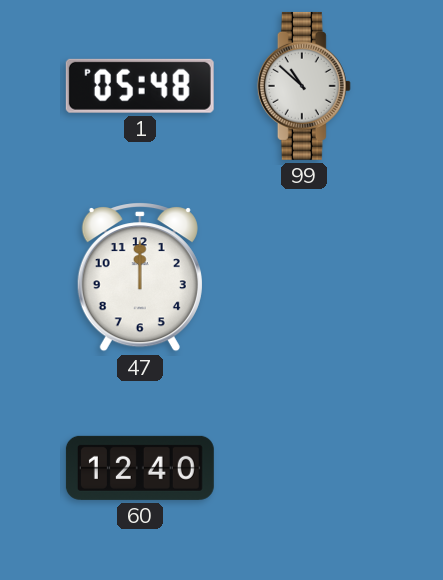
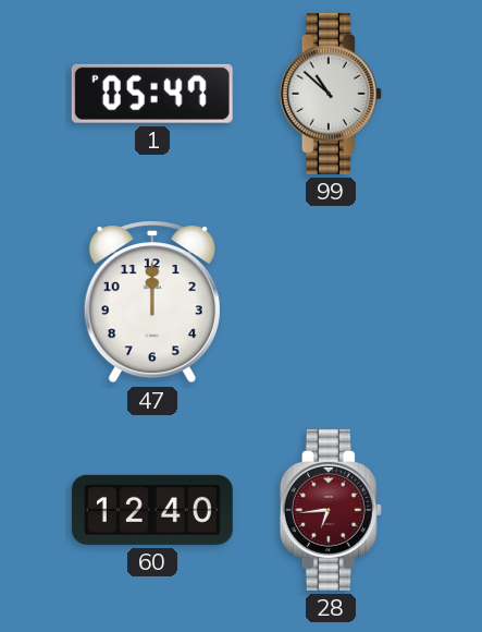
1: 05:48 -> 05:47 (152, 94)
28: none -> 6:44 (331, 510)
